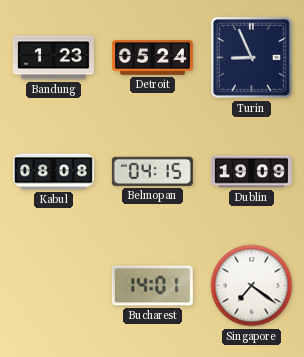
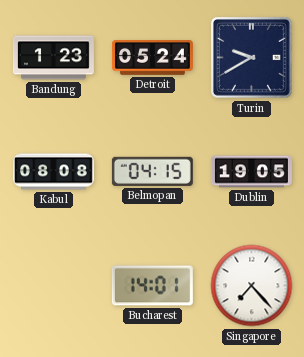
Turin: 8:56 -> 9:40 (251, 57)
Dublin: 19:09 -> 19:05 (251, 172)
Singapore: 7:21 -> 7:23 (252, 286)
